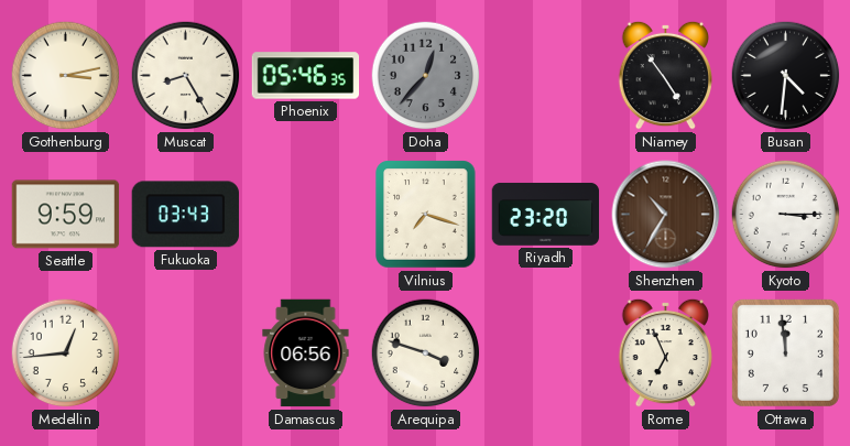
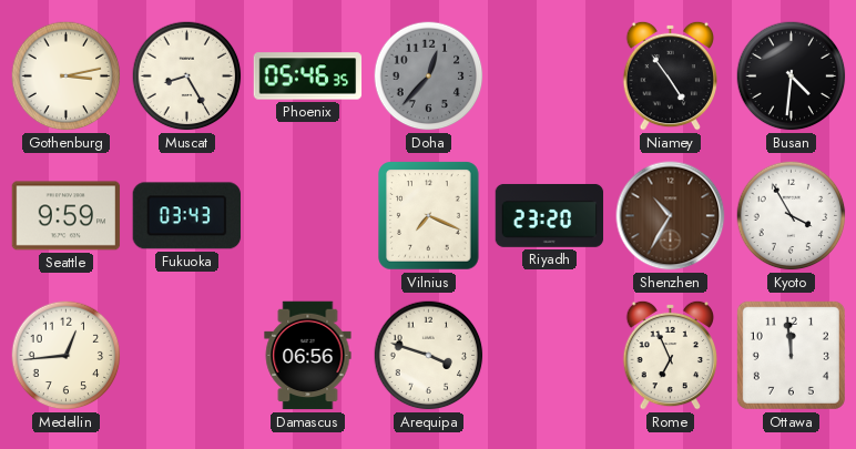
Vilnius: 7:18 -> 7:19 (429, 216)
Kyoto: 3:15 -> 3:55 (792, 216)
